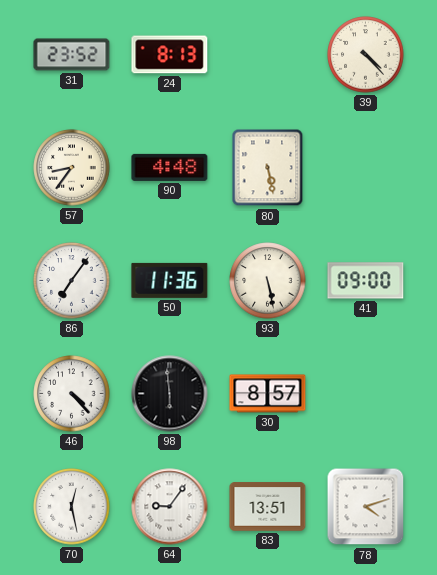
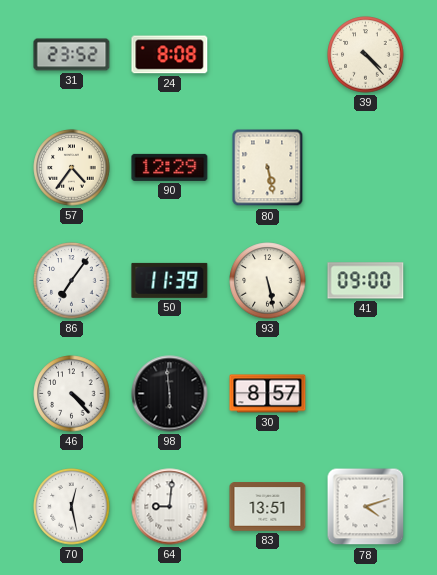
24: 8:13 -> 8:08 (170, 55)
57: 8:36 -> 4:36 (72, 168)
90: 4:48 -> 12:29 (170, 167)
50: 11:36 -> 11:39 (170, 280)
64: 9:06 -> 9:01 (170, 507)
